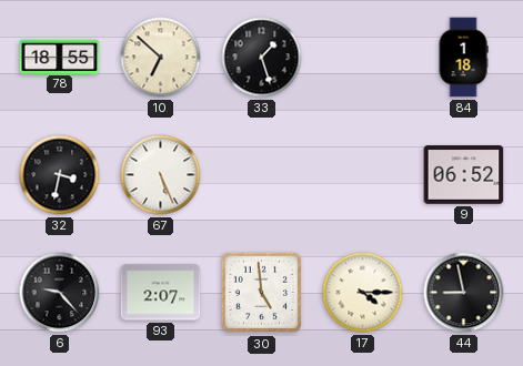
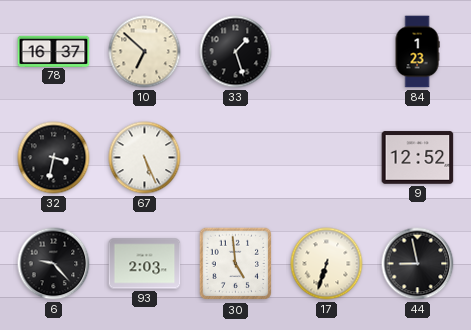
78: 18:55 -> 16:37 (54, 51)
84: 1:18 -> 1:23 (417, 52)
9: 06:52 -> 12:52 (418, 158)
93: 2:07 -> 2:03 (145, 264)
17: 4:15 -> 6:33 (327, 264)
